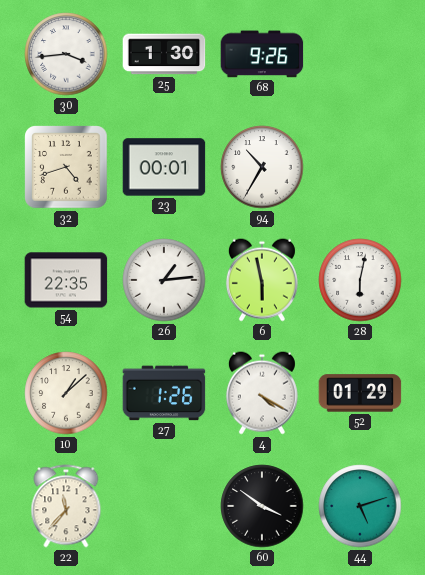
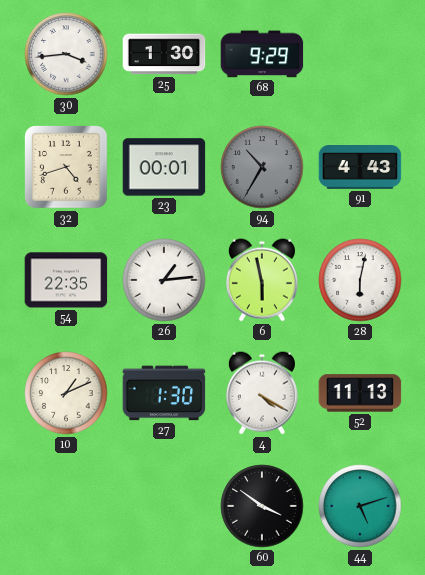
68: 9:26 -> 9:29 (262, 54)
94 dial: white -> grey (262, 167)
91: none -> 4:43 (360, 167)
10: 1:08 -> 1:11 (66, 393)
27: 1:26 -> 1:30 (164, 393)
52: 01:29 -> 11:13 (360, 393)
22: 11:37 -> none (66, 506)
